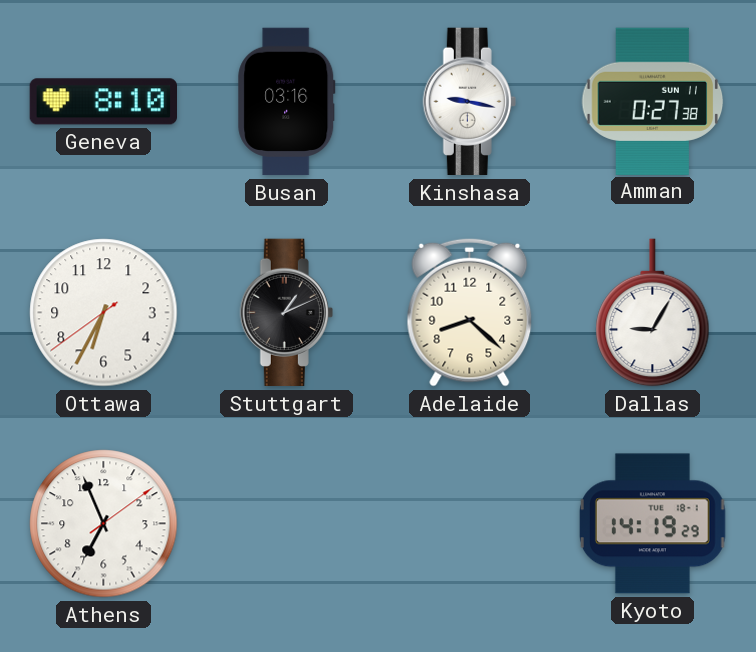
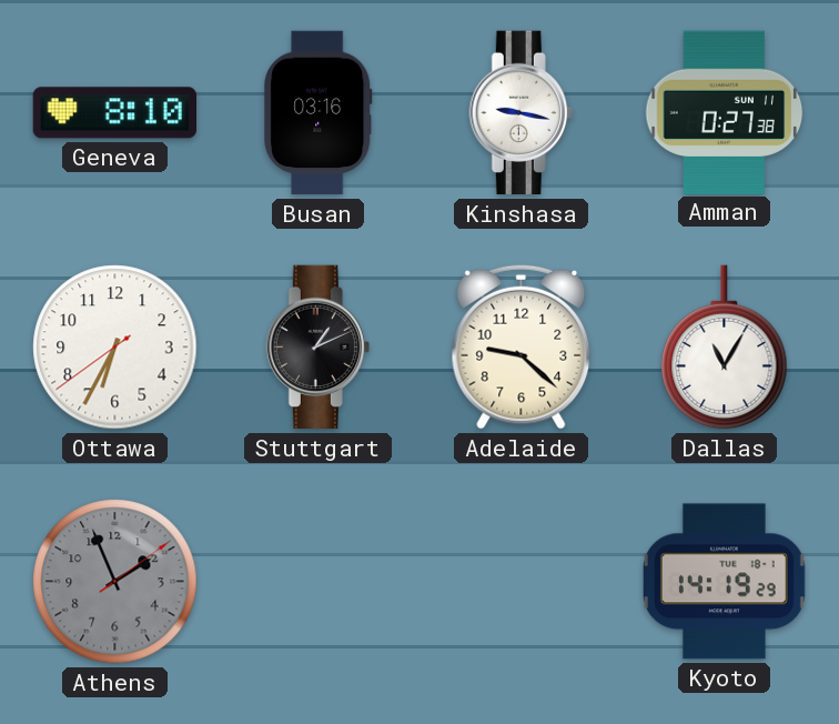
Adelaide: 8:22 -> 9:22 (522, 346)
Dallas: 9:05 -> 11:05 (725, 348)
Athens: 6:56 -> 1:56 (115, 582)
Athens dial: white -> grey (115, 582)
